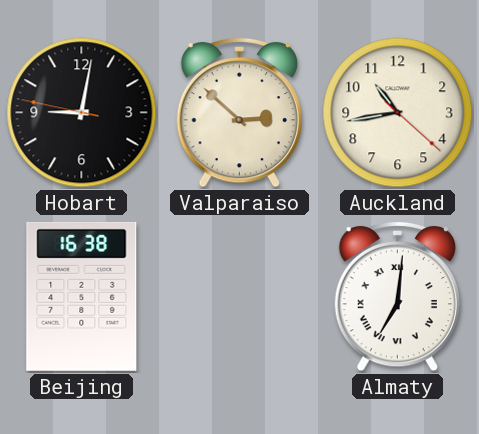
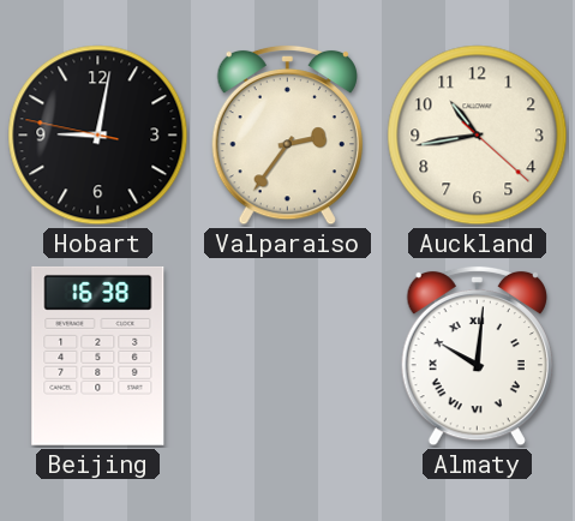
Valparaiso: 2:52 -> 2:36 (287, 134)
Almaty: 7:01 -> 10:01 (477, 355)
